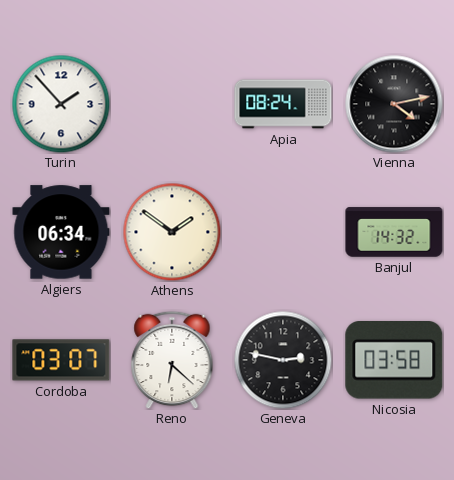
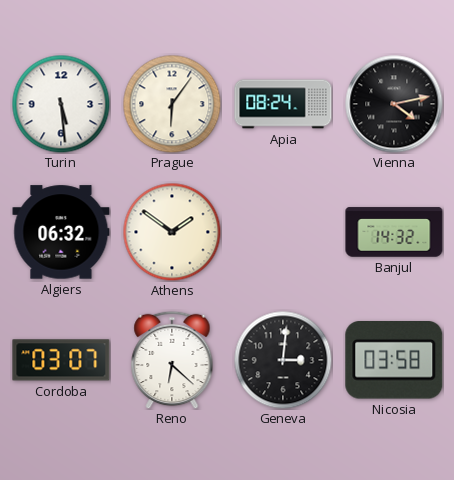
Turin: 1:53 -> 5:29 (61, 104)
Prague: none -> 6:06 (172, 104)
Algiers: 06:34 -> 06:32 (61, 232)
Geneva: 2:47 -> 3:01 (283, 360)
